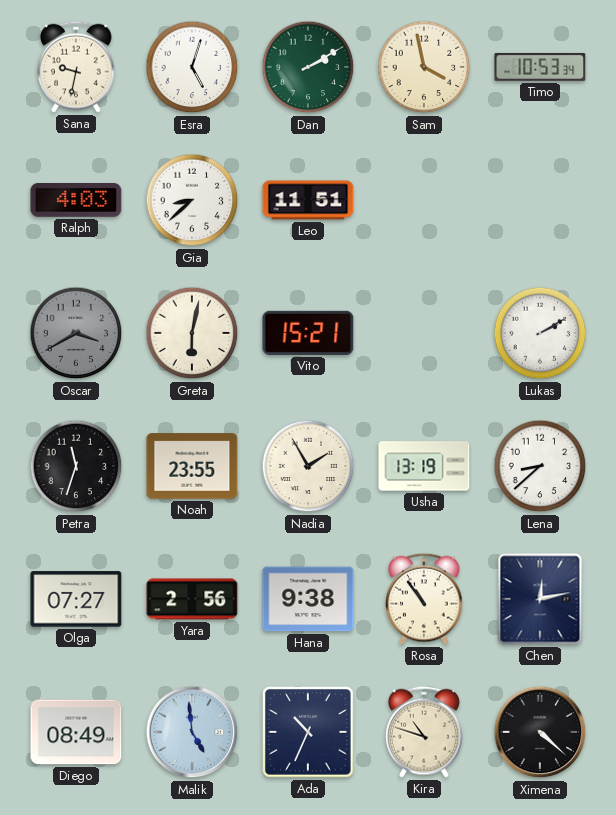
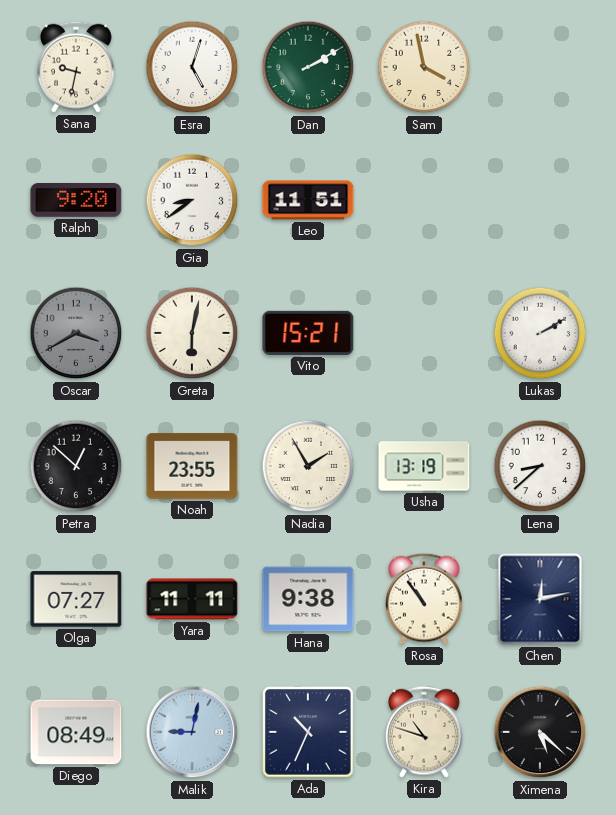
Timo: 10:53 -> none (540, 67)
Ralph: 4:03 -> 9:20 (76, 201)
Gia: 8:38 -> 8:39 (192, 200)
Petra: 11:33 -> 12:52 (76, 466)
Yara: 2:56 -> 11:11 (192, 599)
Malik: 4:59 -> 9:02 (192, 732)
Ximena: 4:22 -> 5:22 (540, 732)
